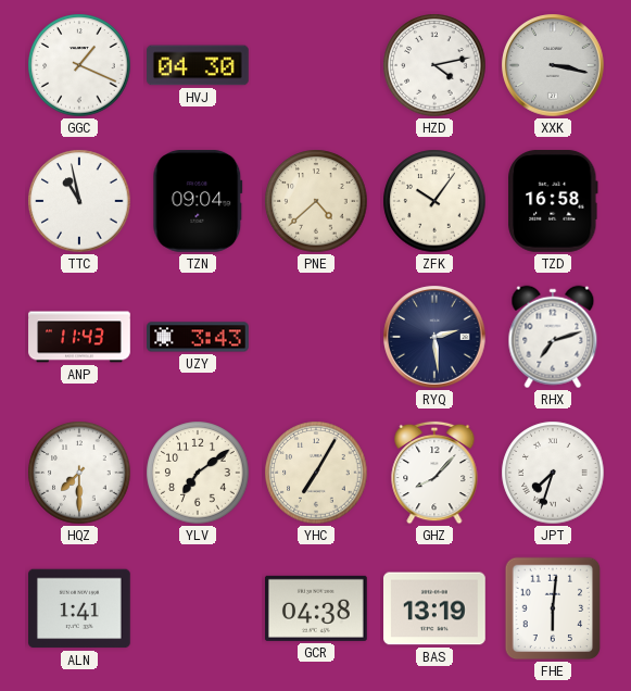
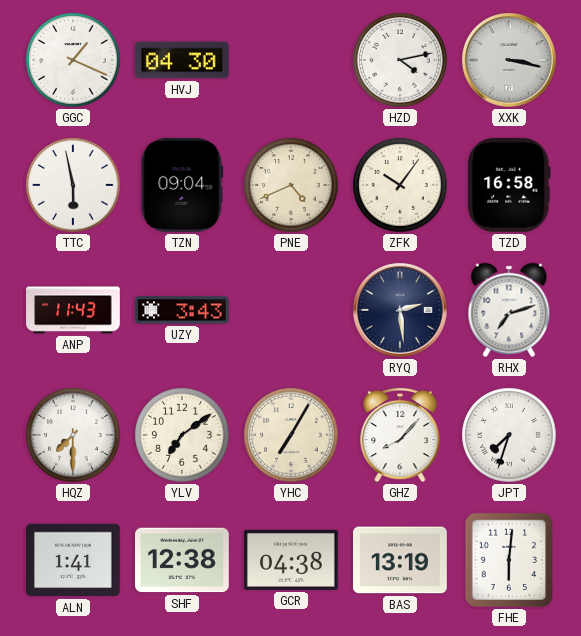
TTC: 10:58 -> 5:58 (73, 185)
PNE: 4:38 -> 4:41 (291, 185)
SHF: none -> 12:38 (183, 560)
